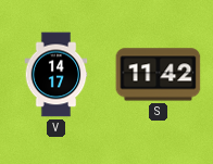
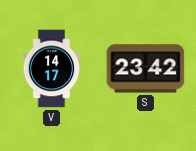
S: 11:42 -> 23:42 (146, 69)
